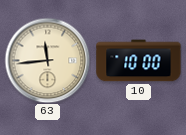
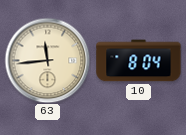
10: 10:00 -> 8:04 (139, 61)
